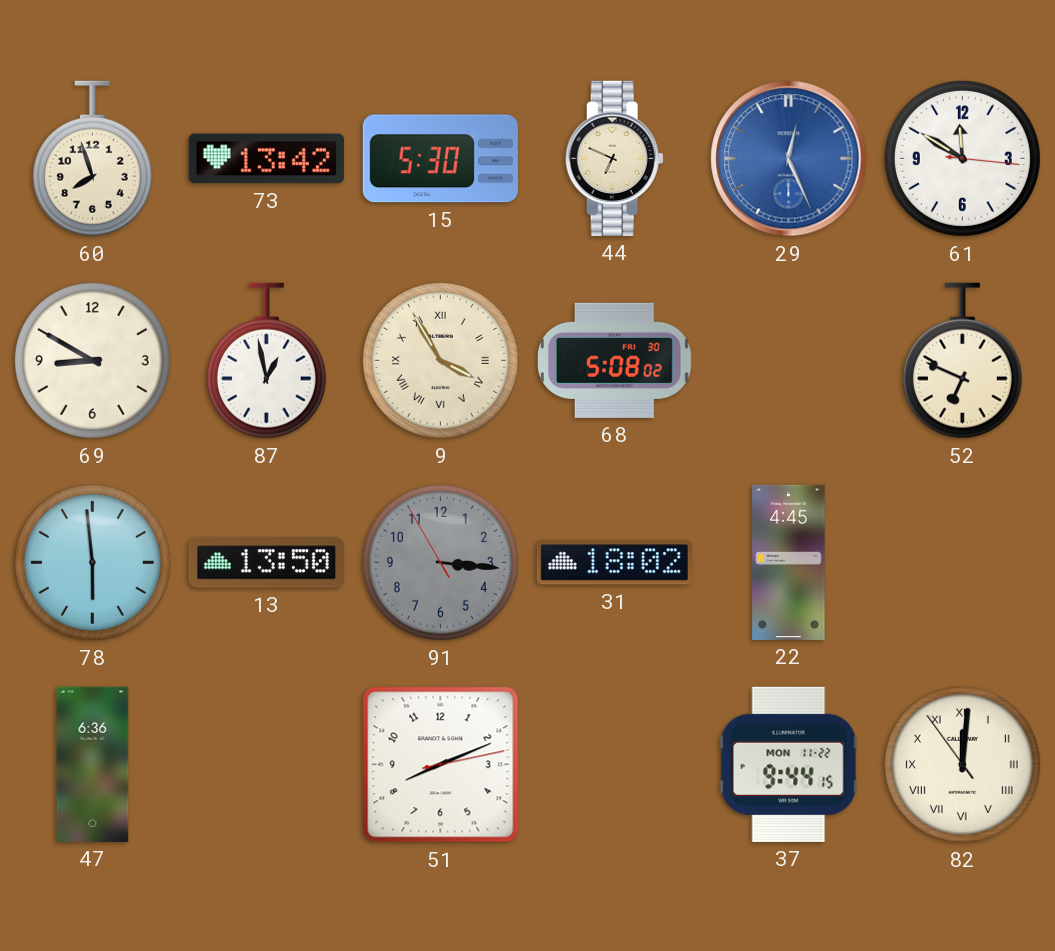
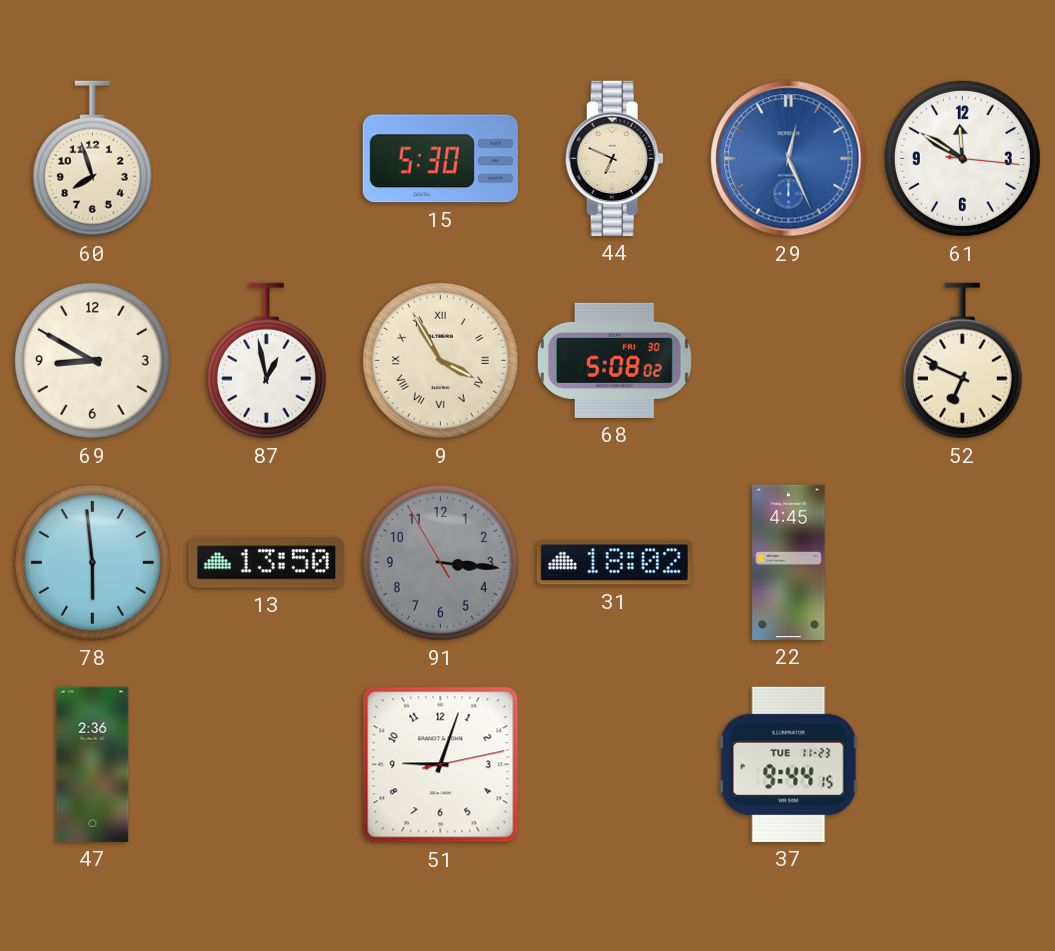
73: 13:42 -> none (266, 159)
47: 6:36 -> 2:36 (93, 764)
51: 8:11 -> 9:03 (441, 765)
37 date: MON 11-22 -> TUE 11-23 (789, 764)
82: 12:00 -> none (962, 764)
